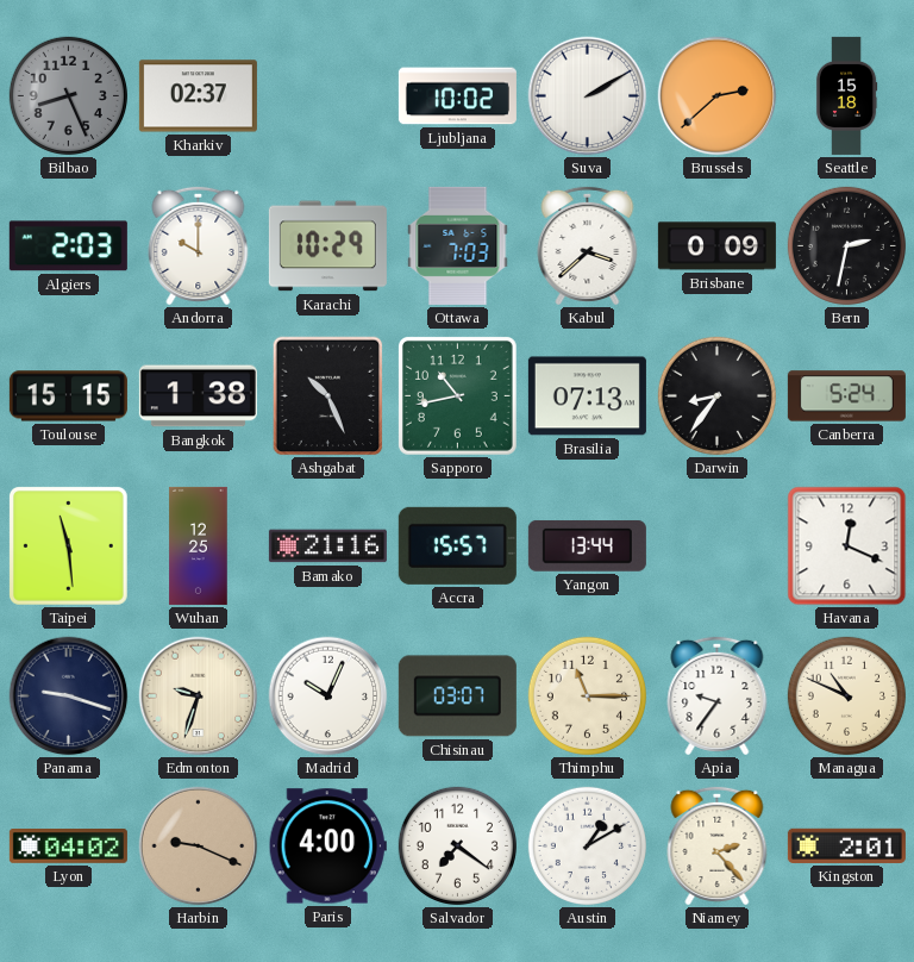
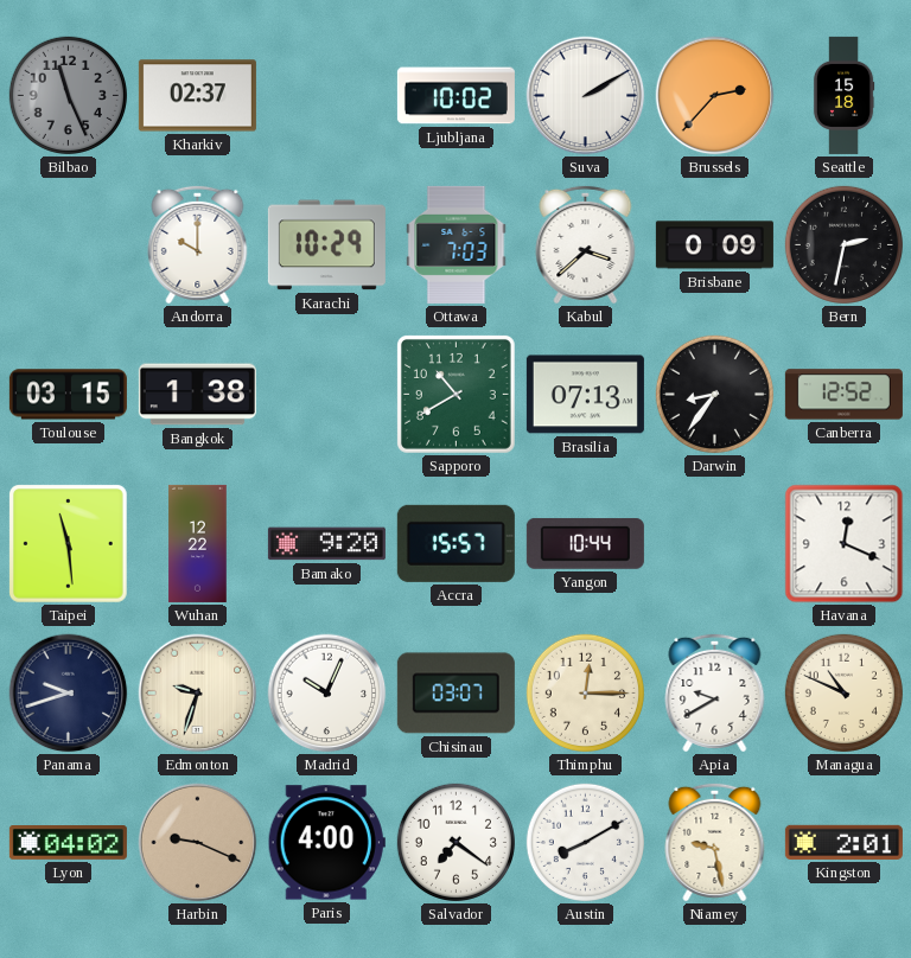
Bilbao: 8:26 -> 11:26 (68, 95)
Brussels: 2:38 -> 2:37 (715, 96)
Algiers: 2:03 -> none (68, 246)
Toulouse: 15:15 -> 03:15 (68, 395)
Ashgabat: 10:26 -> none (328, 396)
Sapporo: 10:43 -> 10:40 (455, 394)
Canberra: 5:24 -> 12:52 (843, 395)
Wuhan: 12:25 -> 12:22 (198, 543)
Bamako: 21:16 -> 9:20 (326, 544)
Yangon: 13:44 -> 10:44 (585, 543)
Panama: 9:18 -> 9:42 (69, 694)
Thimphu: 11:15 -> 12:15 (585, 692)
Apia: 9:36 -> 9:40 (715, 692)
Austin: 1:10 -> 8:10 (585, 842)
Niamey: 2:23 -> 9:28 (715, 842)
